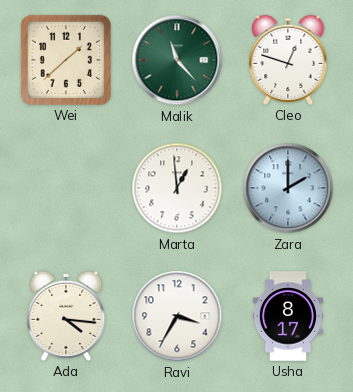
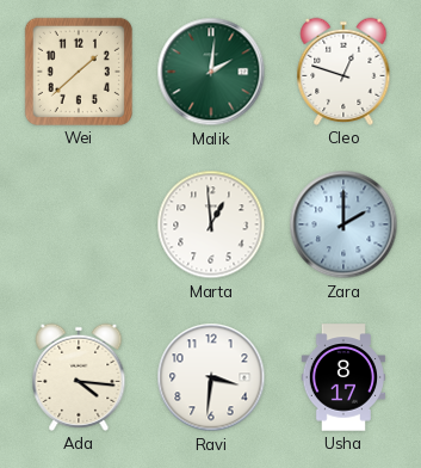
Malik: 11:23 -> 2:01 (211, 72)
Ravi: 3:35 -> 3:31 (211, 377)
